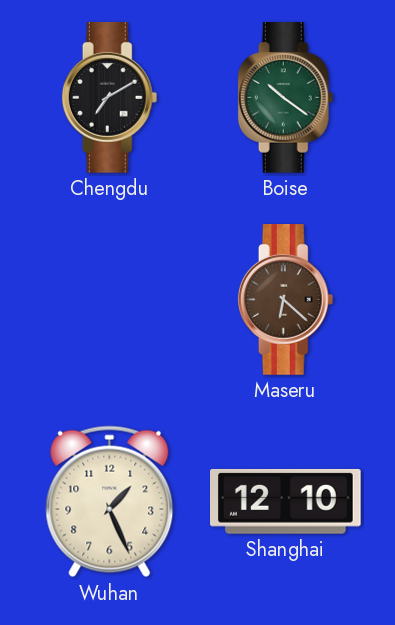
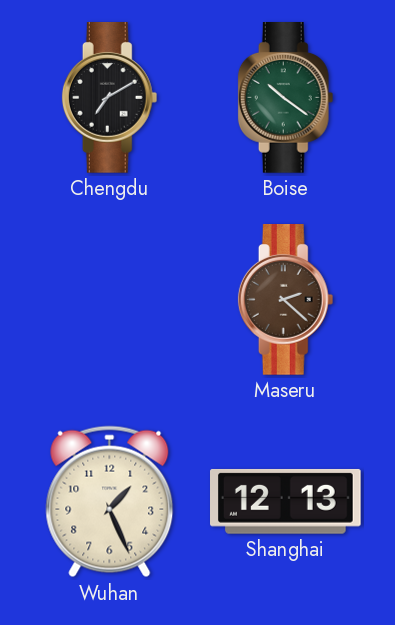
Maseru: 6:22 -> 2:22 (286, 300)
Shanghai: 12:10 -> 12:13 (286, 501)
